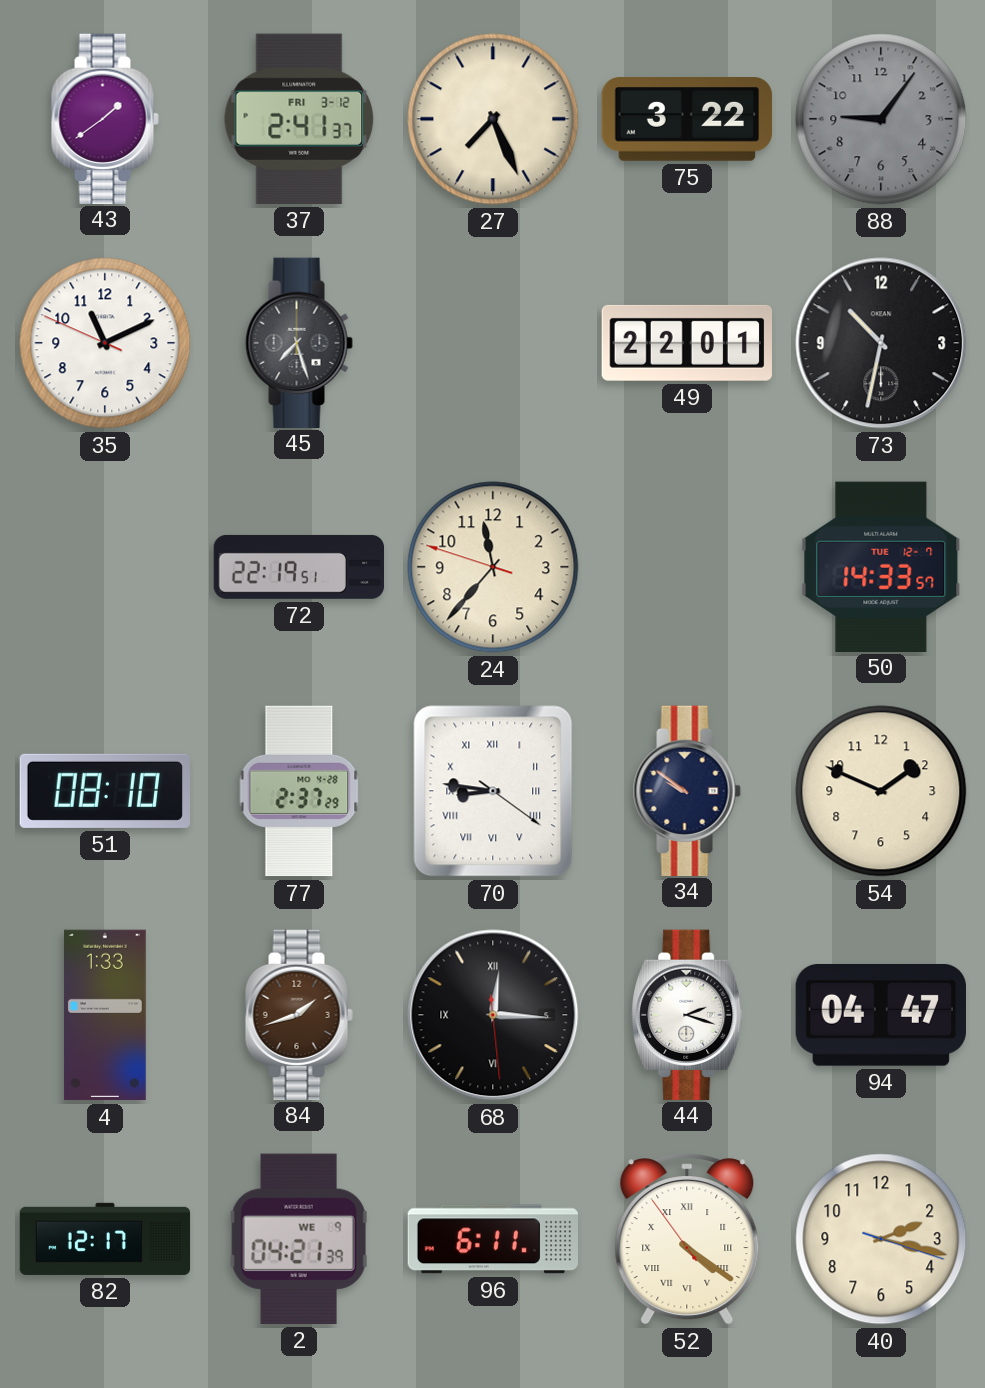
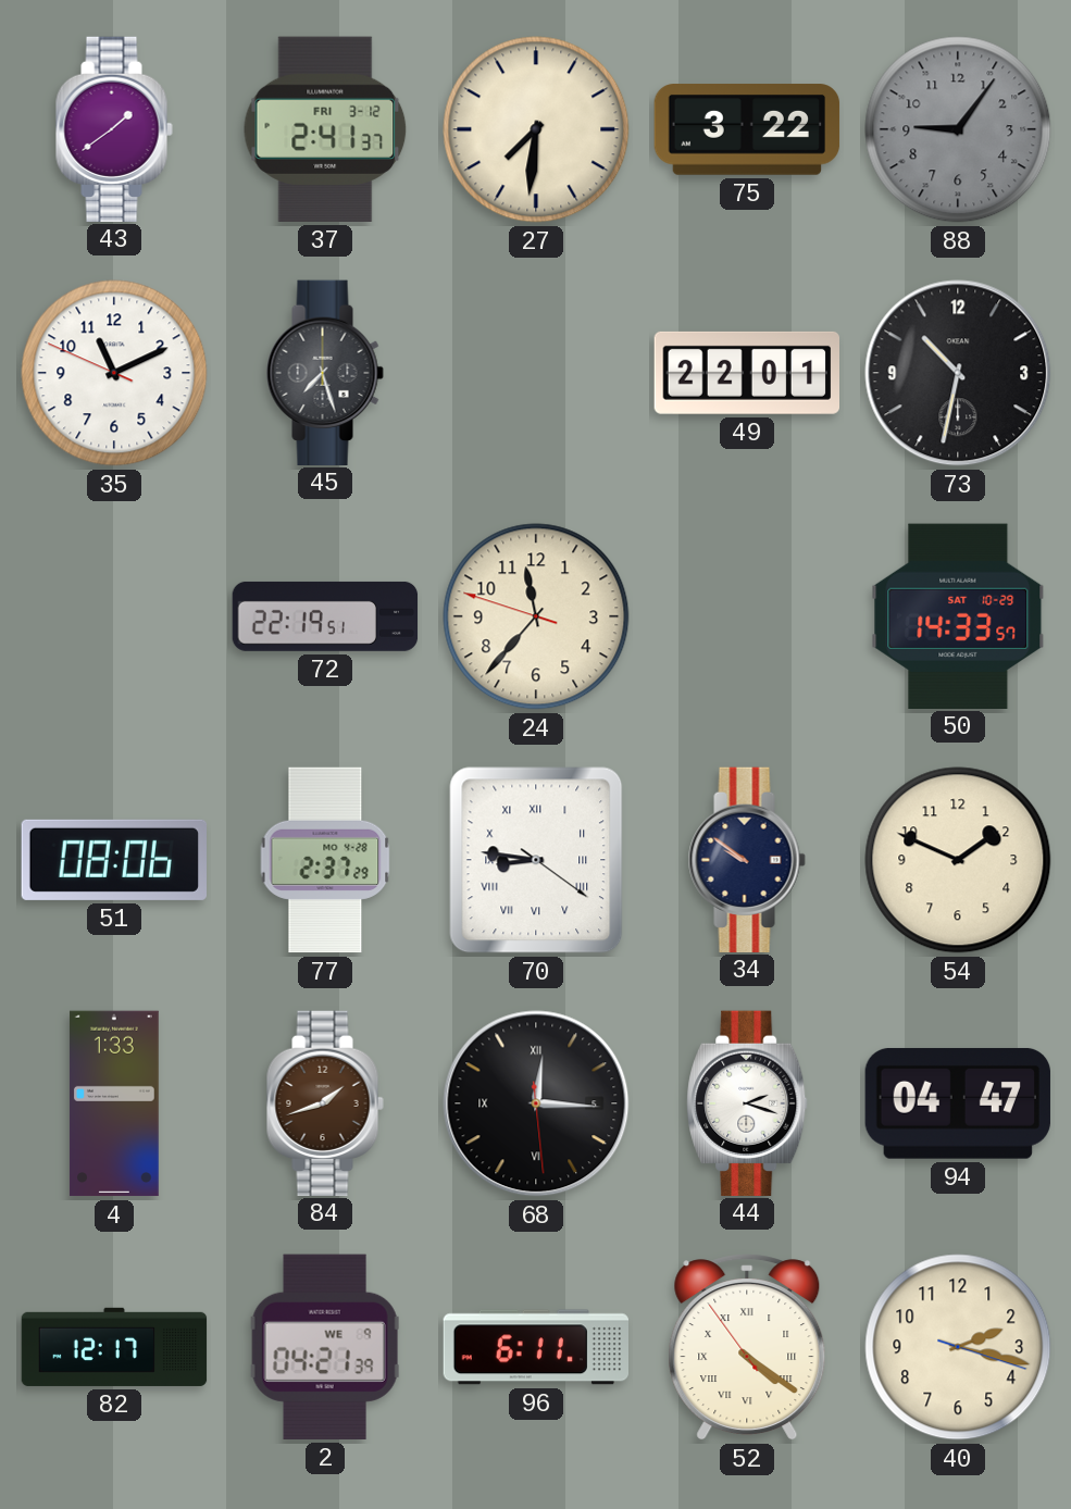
27: 7:26 -> 7:31 (536, 129)
50 date: TUE 12-7 -> SAT 10-29 (958, 615)
51: 08:10 -> 08:06 (113, 860)
